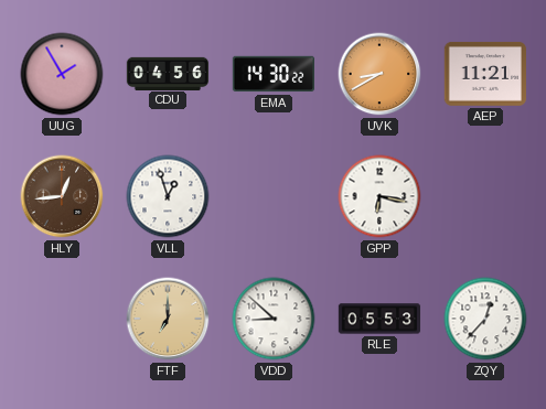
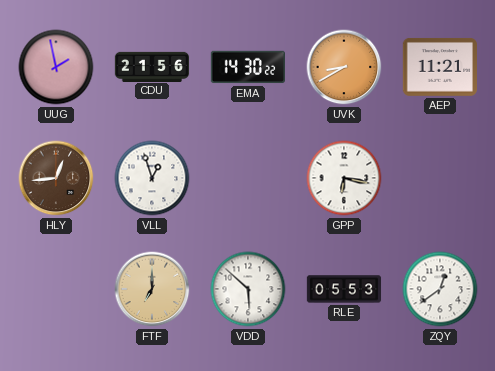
UUG: 1:55 -> 1:58 (56, 67)
CDU: 04:56 -> 21:56 (152, 66)
VDD: 8:52 -> 5:52 (248, 289)
ZQY: 12:37 -> 12:39 (440, 289)
